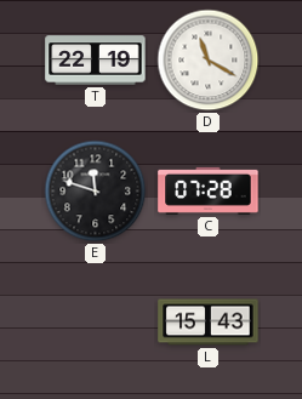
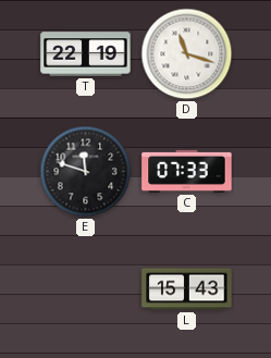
D: 11:20 -> 11:18 (187, 54)
C: 07:28 -> 07:33 (187, 171)
